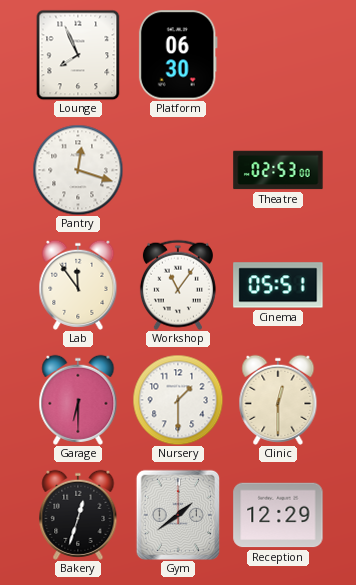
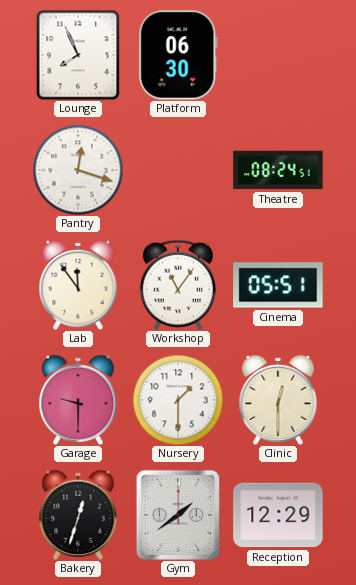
Theatre: 02:53 -> 08:24 (278, 170)
Garage: 6:30 -> 9:30 (78, 400)
